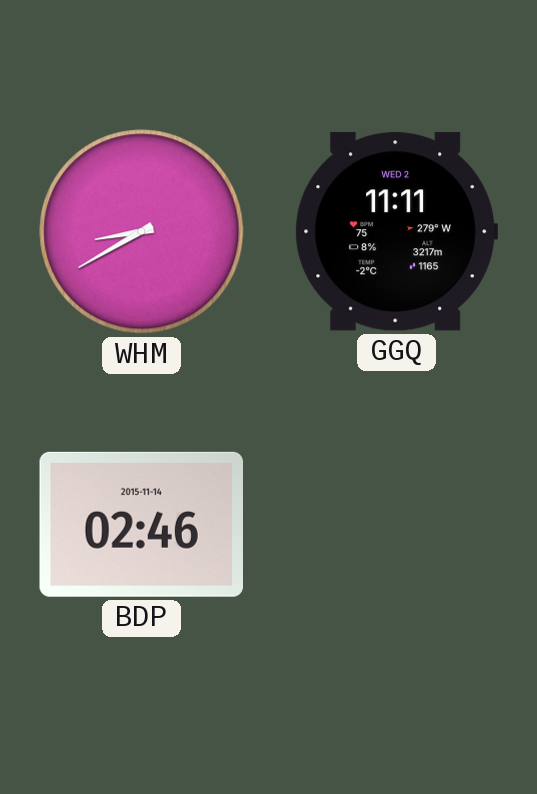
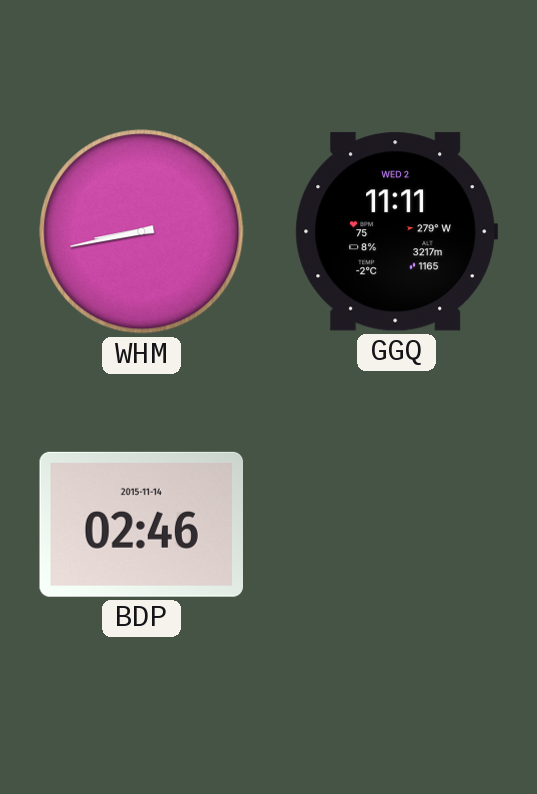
WHM: 8:40 -> 8:43 (142, 232)
